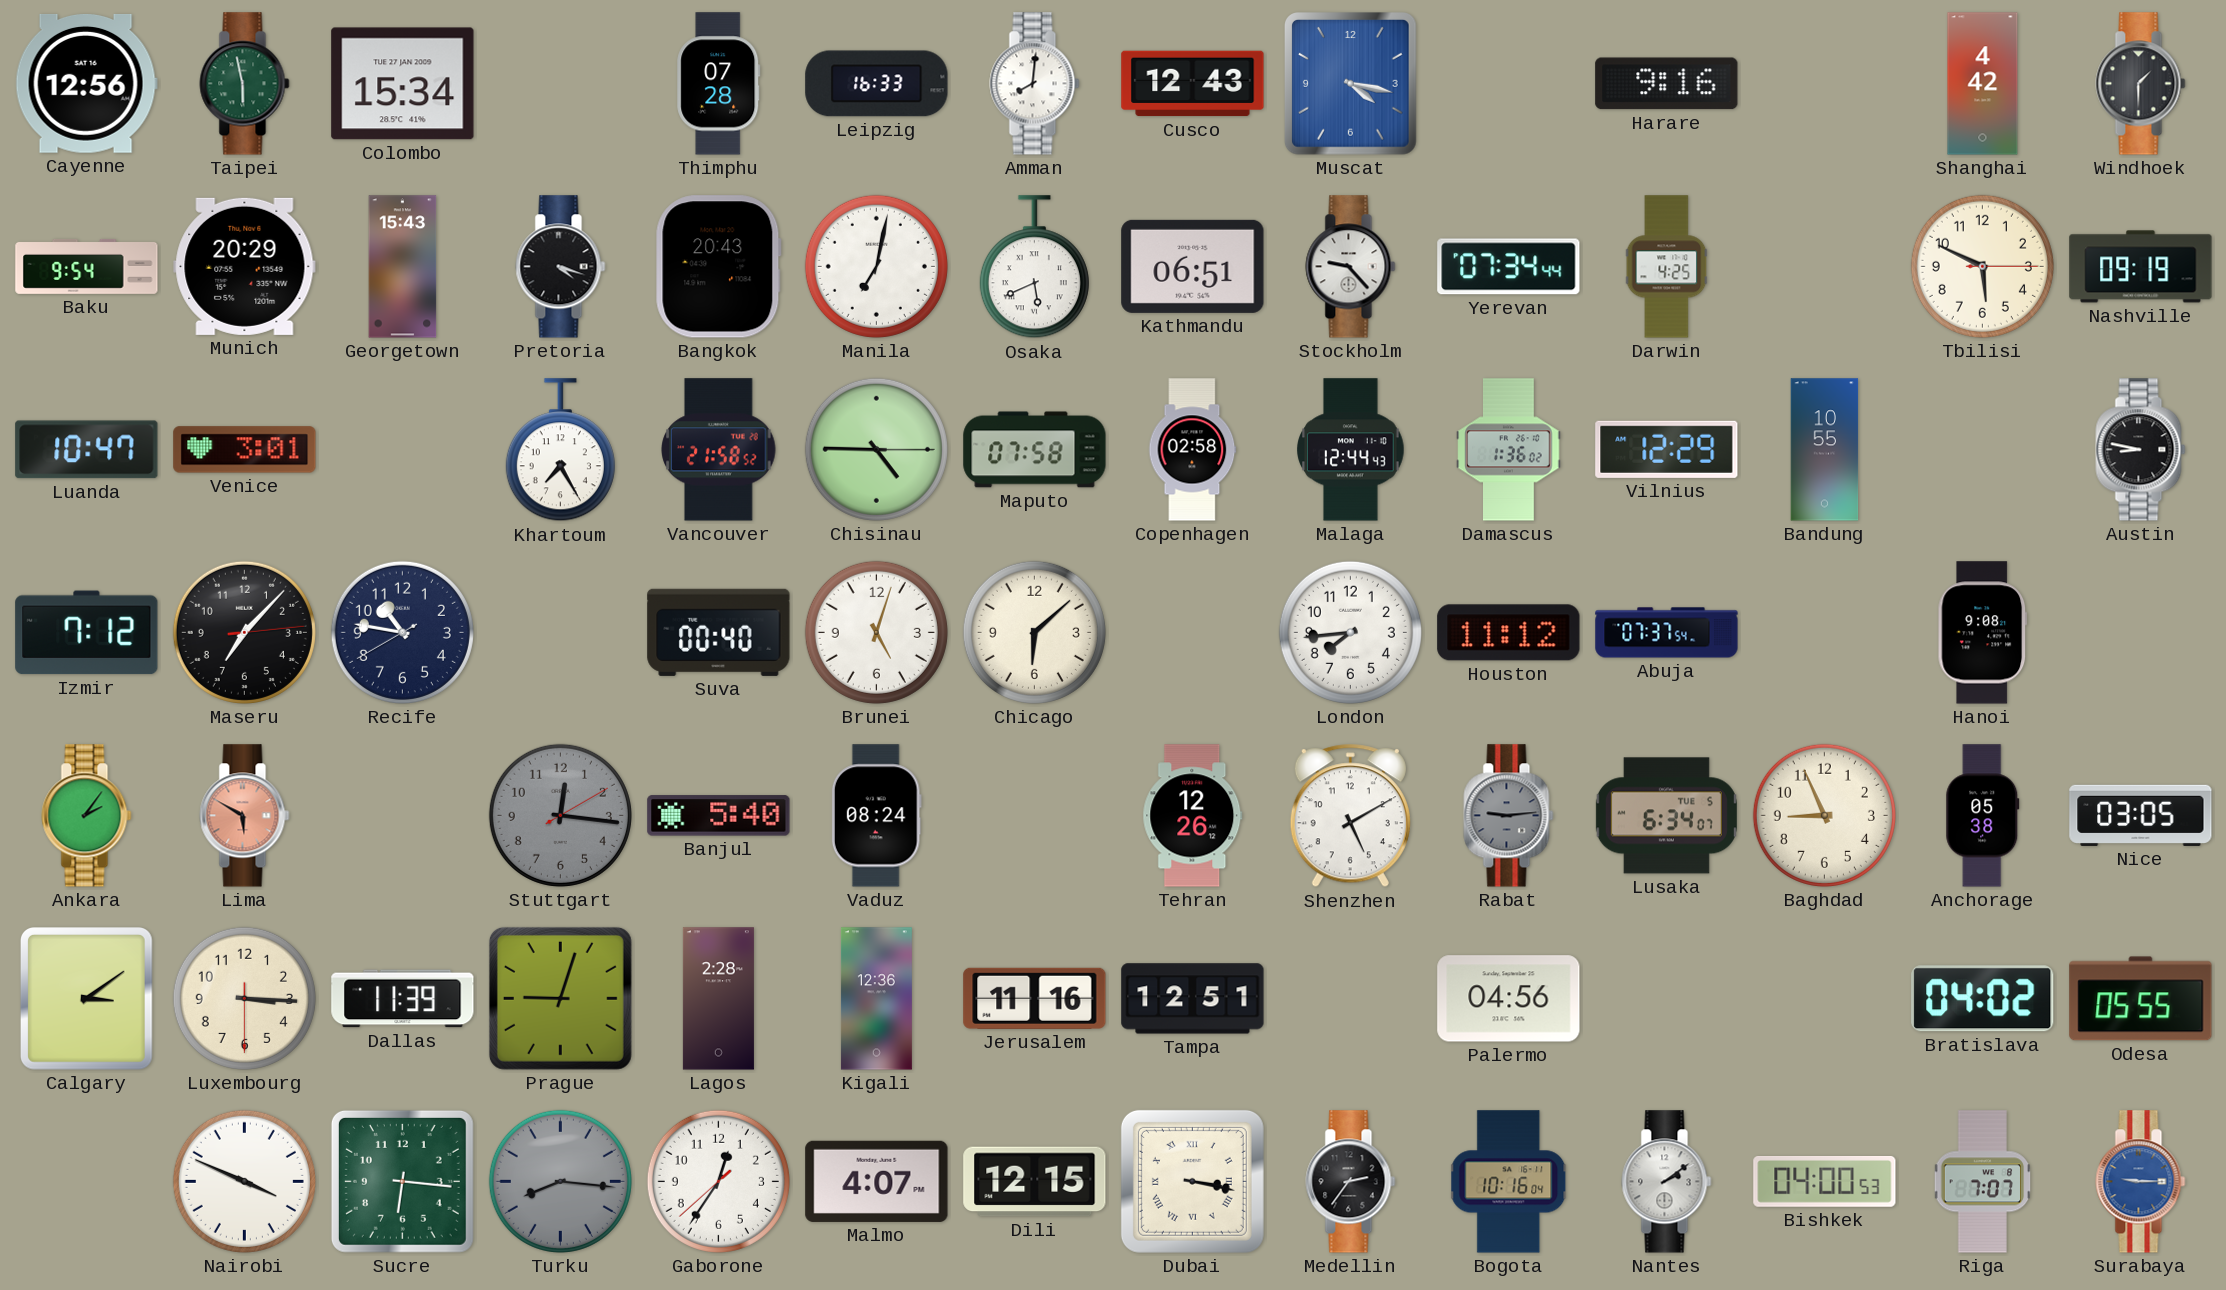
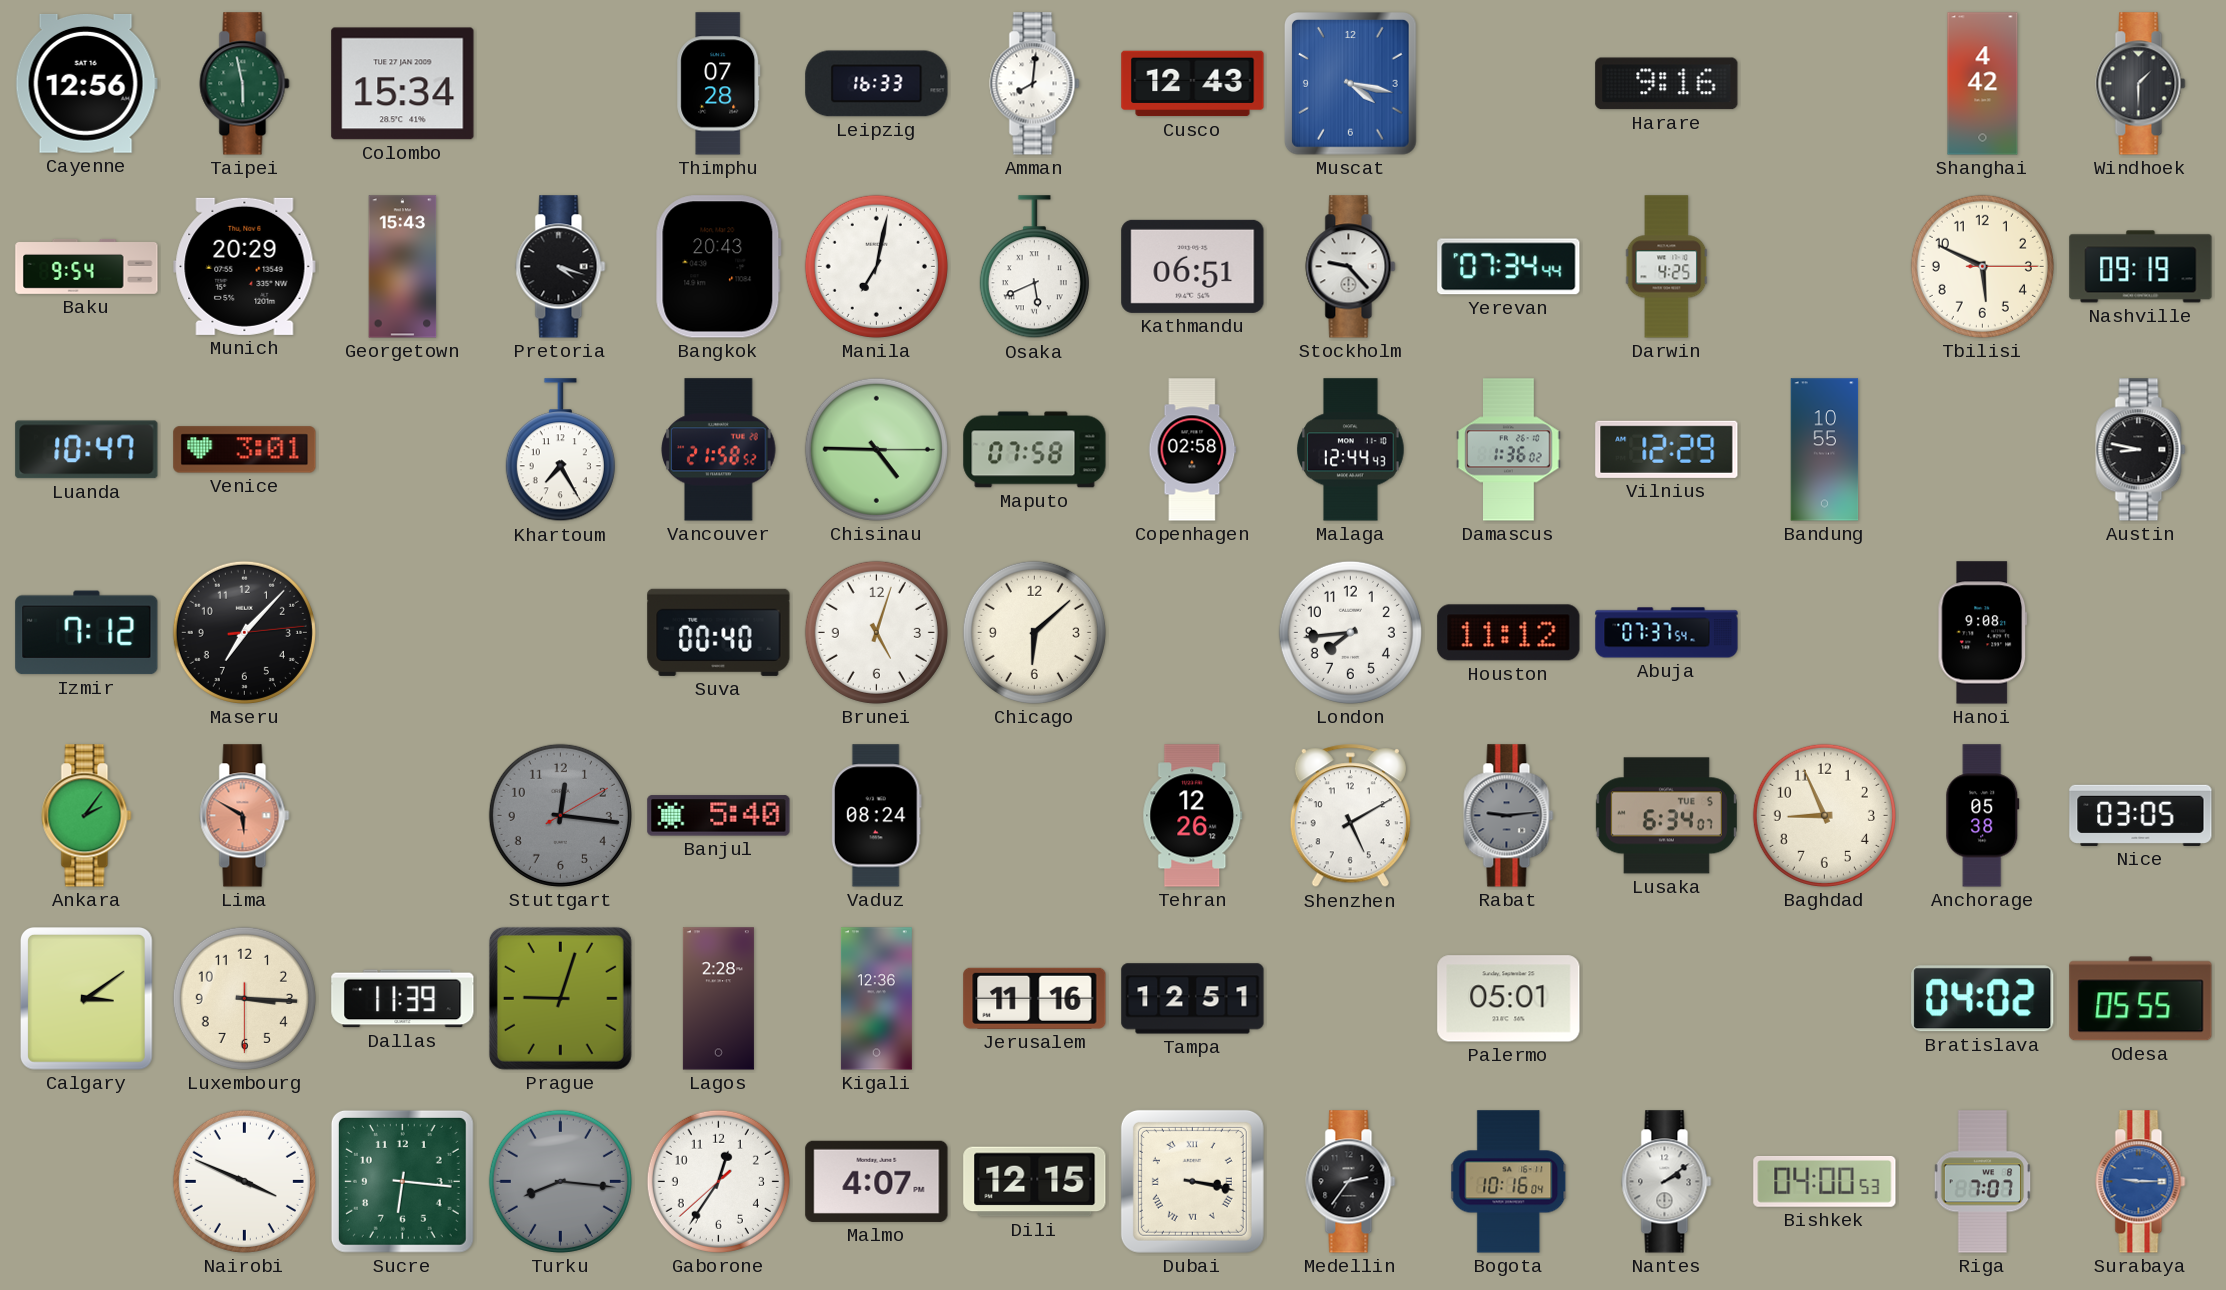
Recife: 10:46 -> none (402, 632)
Palermo: 04:56 -> 05:01 (1509, 999)
